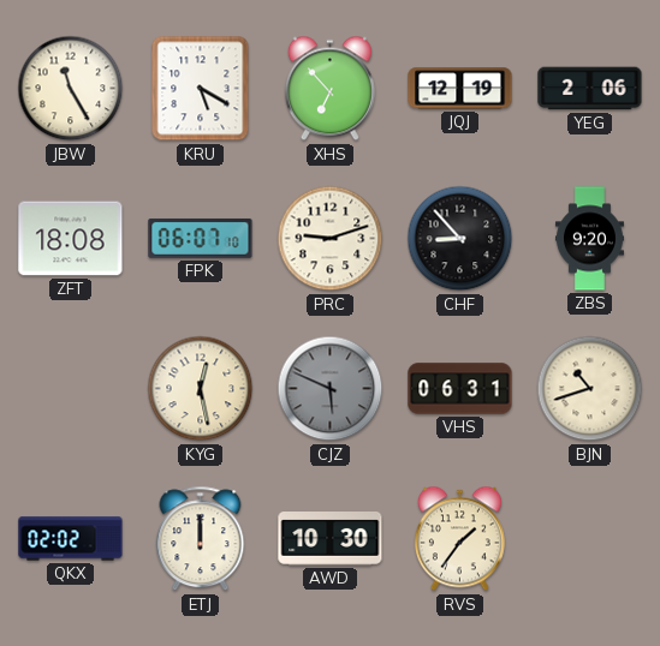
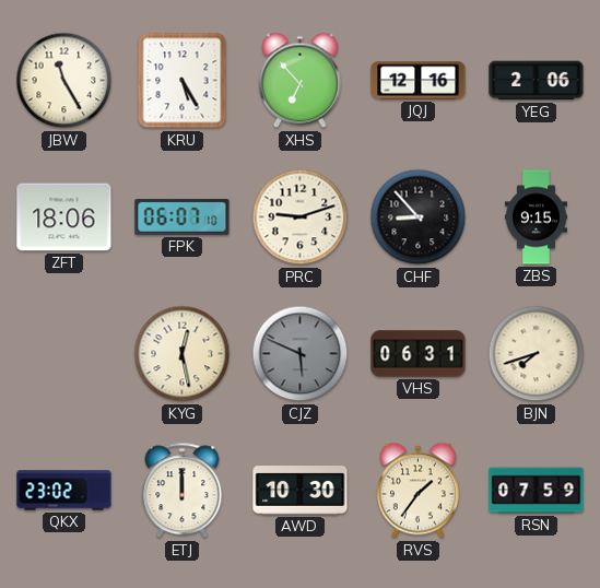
KRU: 5:20 -> 5:25 (183, 81)
JQJ: 12:19 -> 12:16 (419, 81)
ZFT: 18:08 -> 18:06 (64, 217)
ZBS: 9:20 -> 9:15 (536, 217)
BJN: 10:42 -> 7:42 (537, 354)
QKX: 02:02 -> 23:02 (64, 491)
RSN: none -> 07:59 (537, 491)
